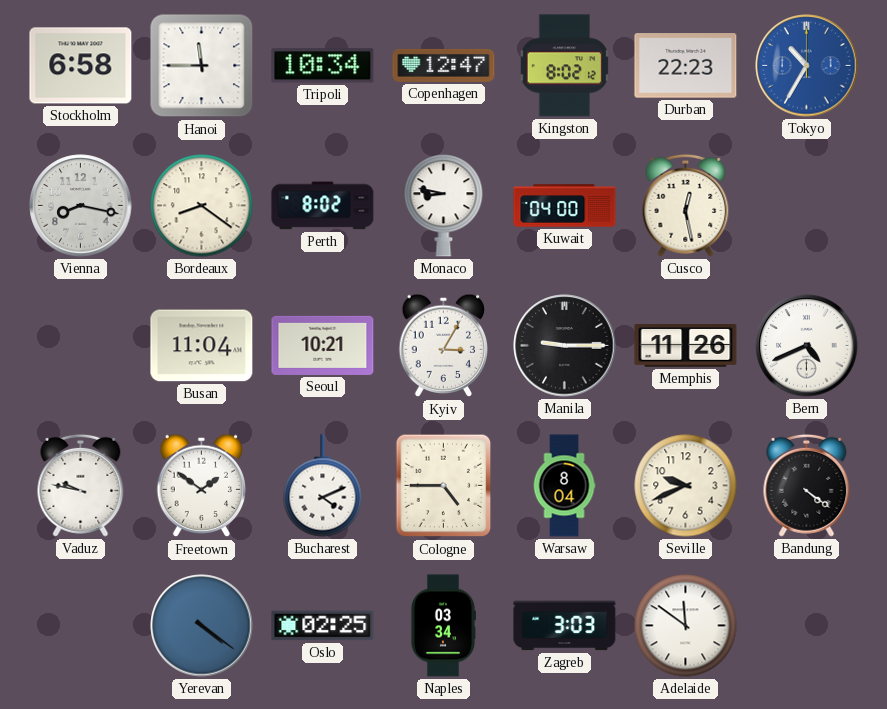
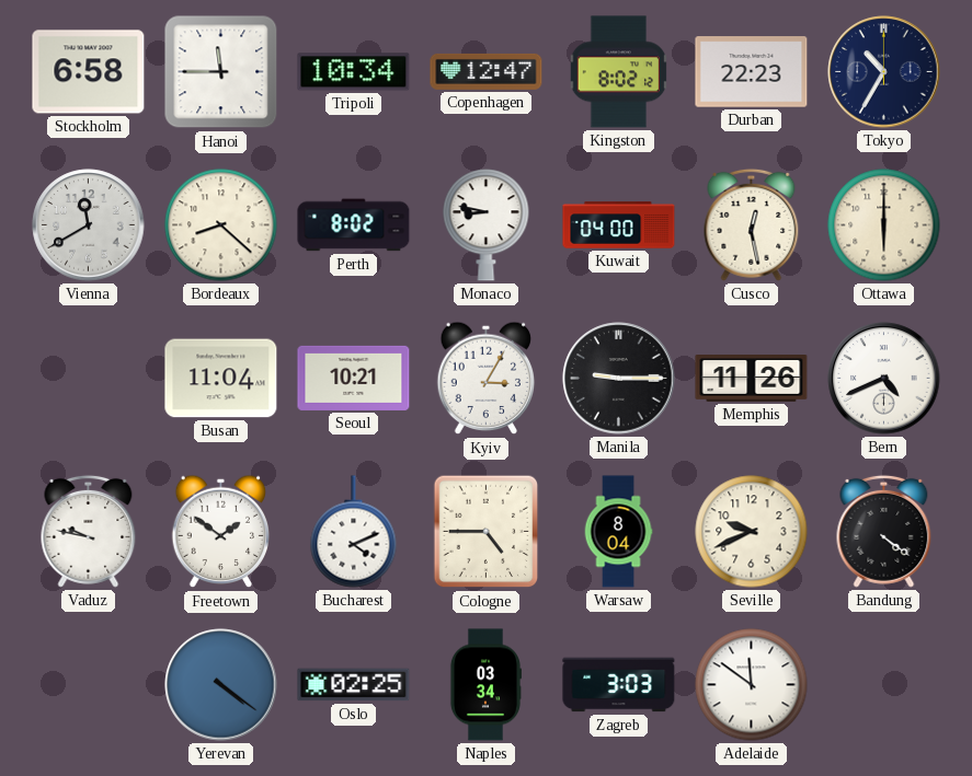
Tokyo dial: blue -> navy (884, 72)
Vienna: 8:17 -> 11:40 (89, 225)
Bordeaux: 8:21 -> 8:22 (221, 225)
Ottawa: none -> 6:00 (884, 225)
